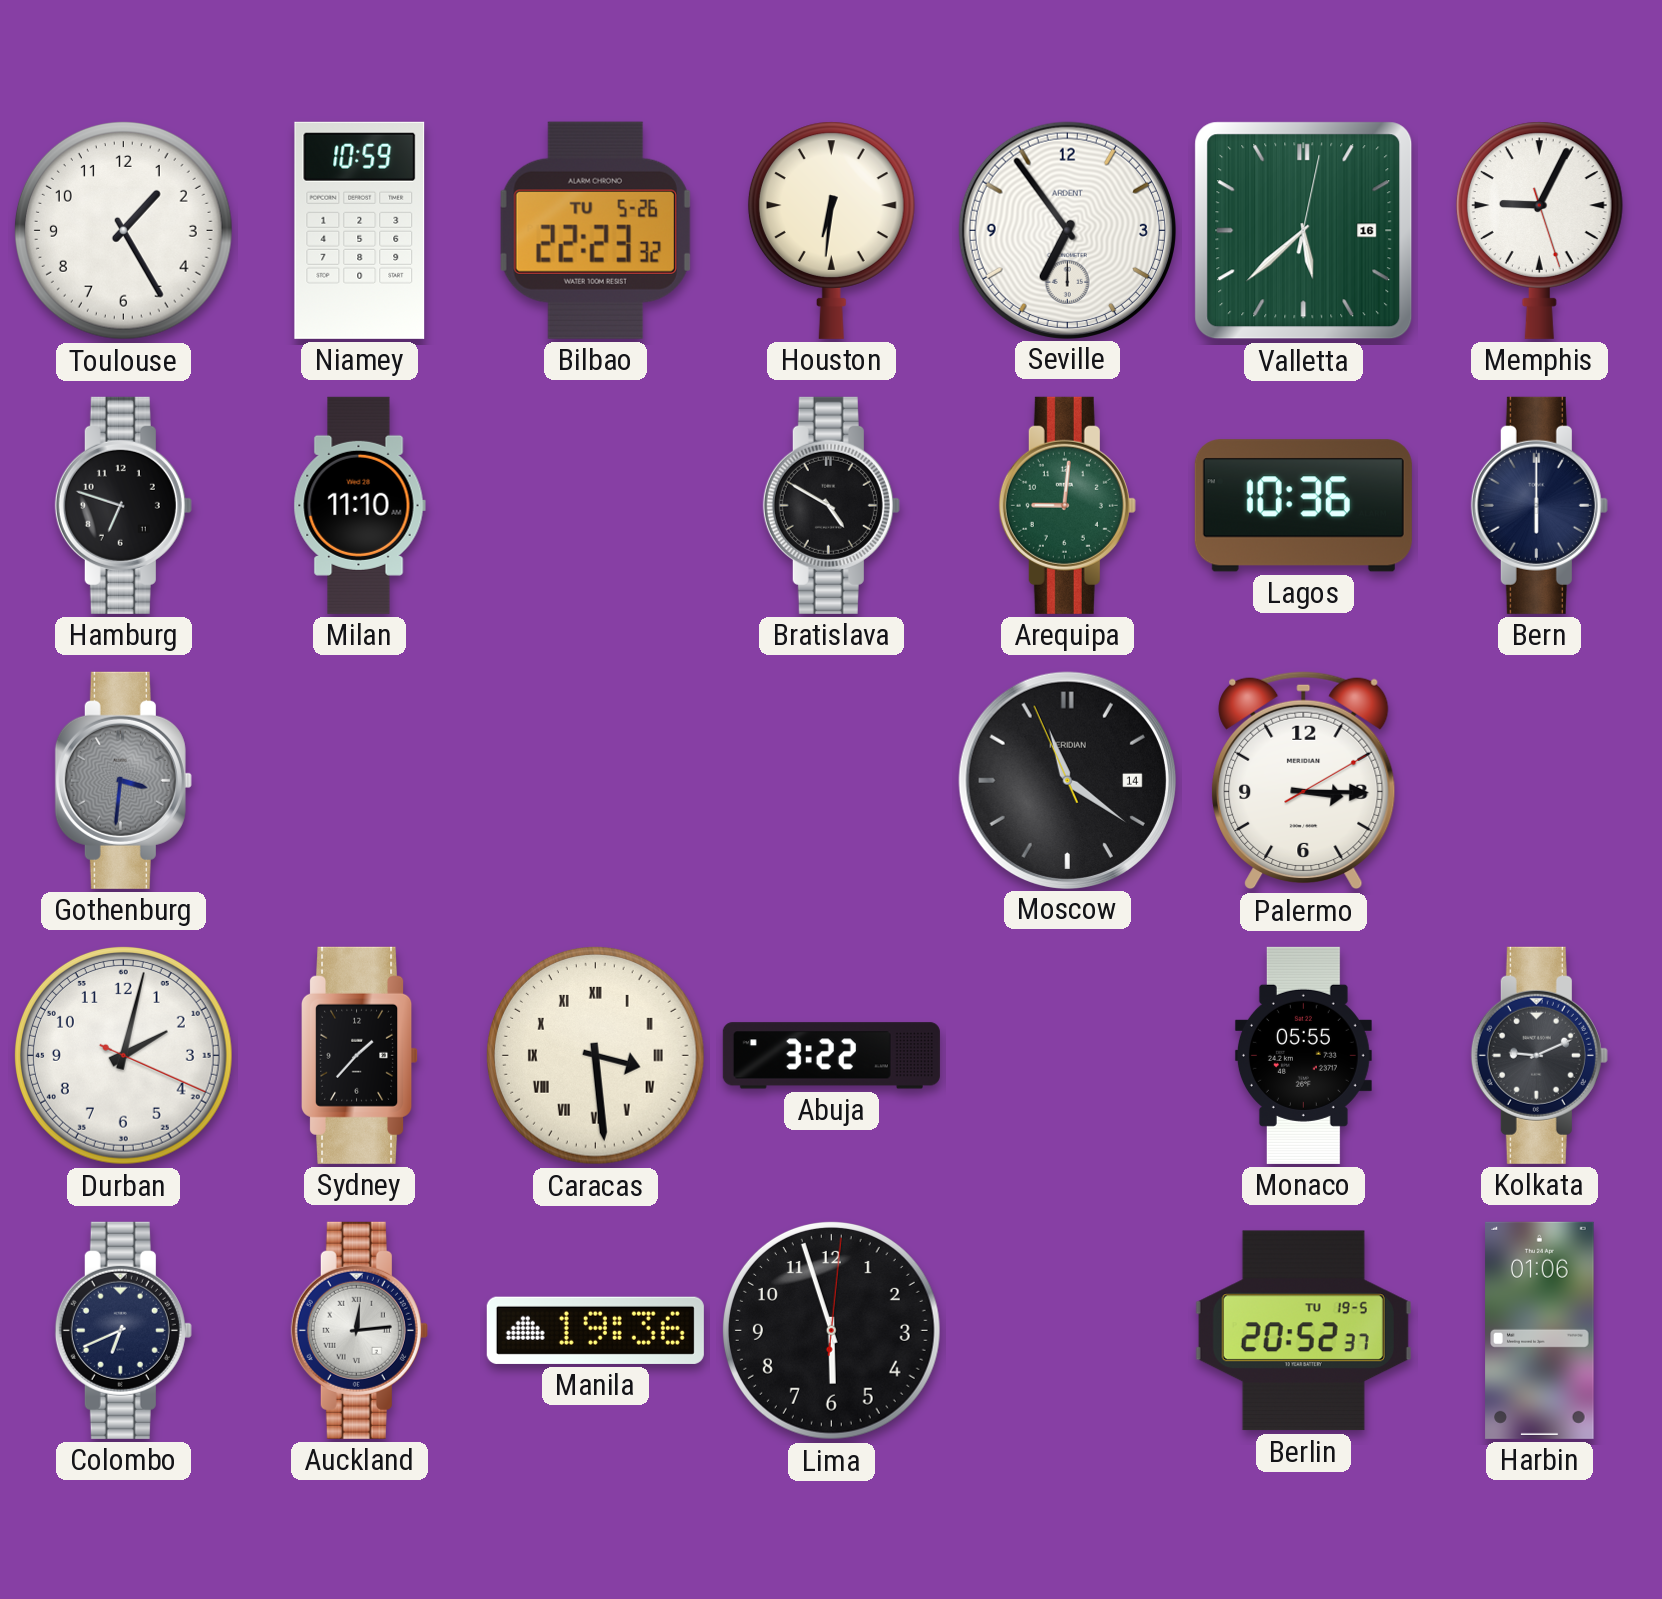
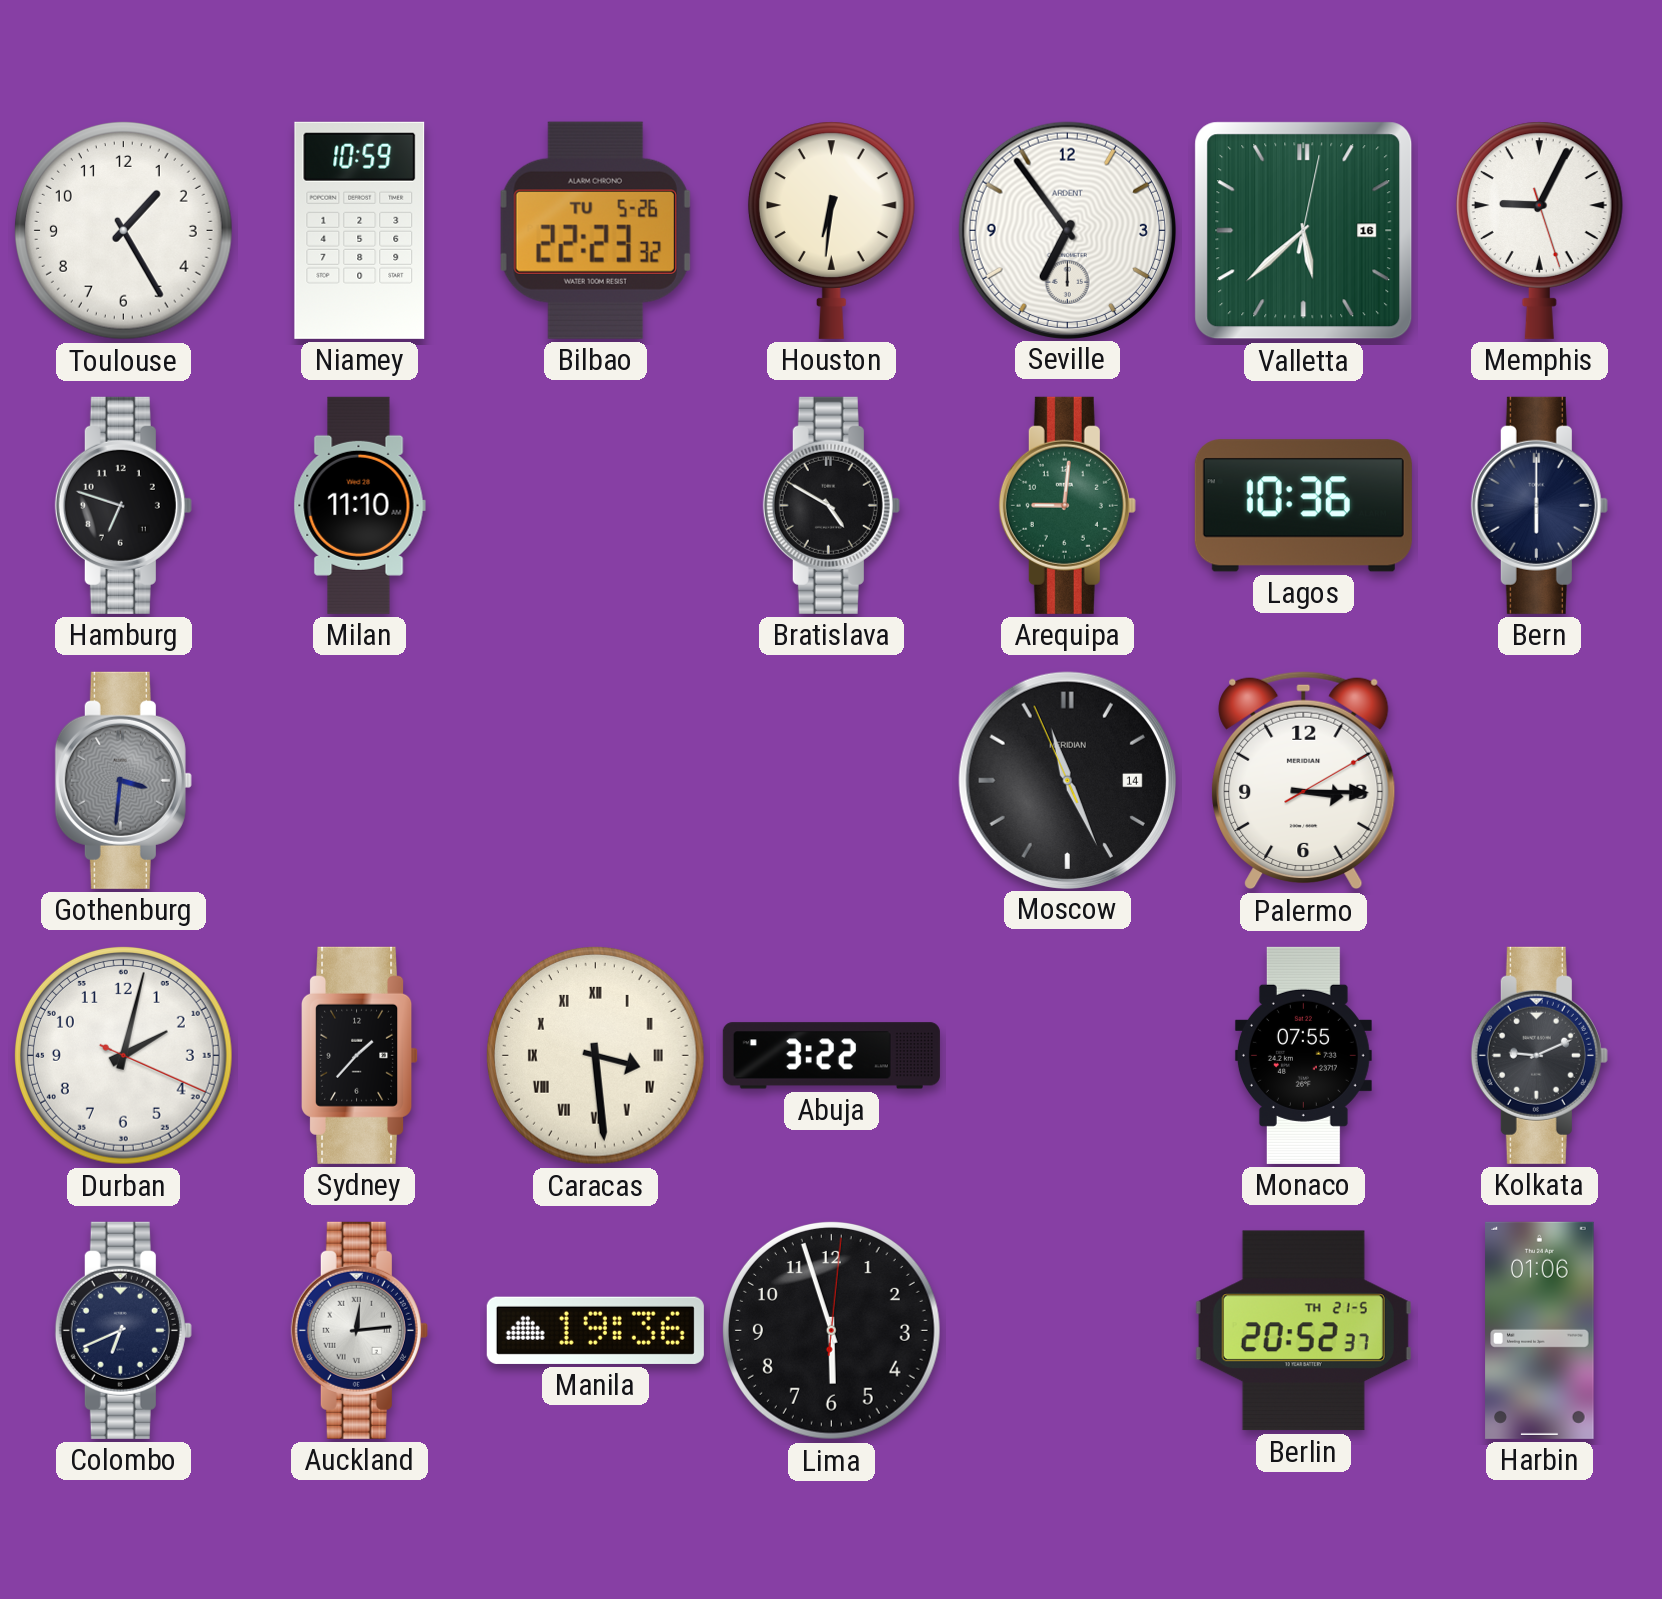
Moscow: 11:20 -> 11:25 (1067, 780)
Monaco: 05:55 -> 07:55 (1303, 1055)
Berlin date: TU 19-5 -> TH 21-5 (1303, 1331)
